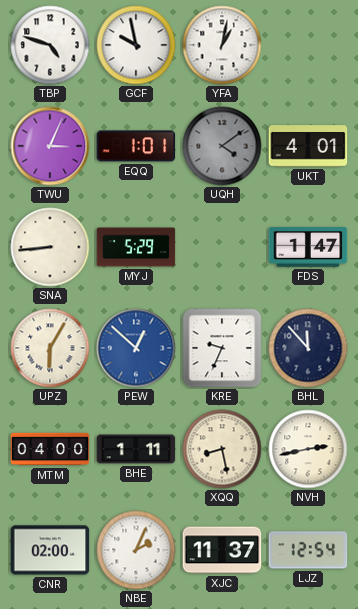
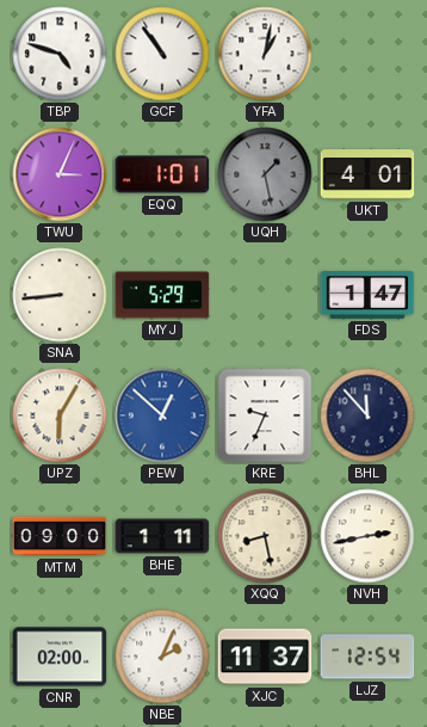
GCF: 9:58 -> 10:54 (162, 54)
UQH: 4:09 -> 1:28 (265, 174)
MTM: 04:00 -> 09:00 (60, 536)
